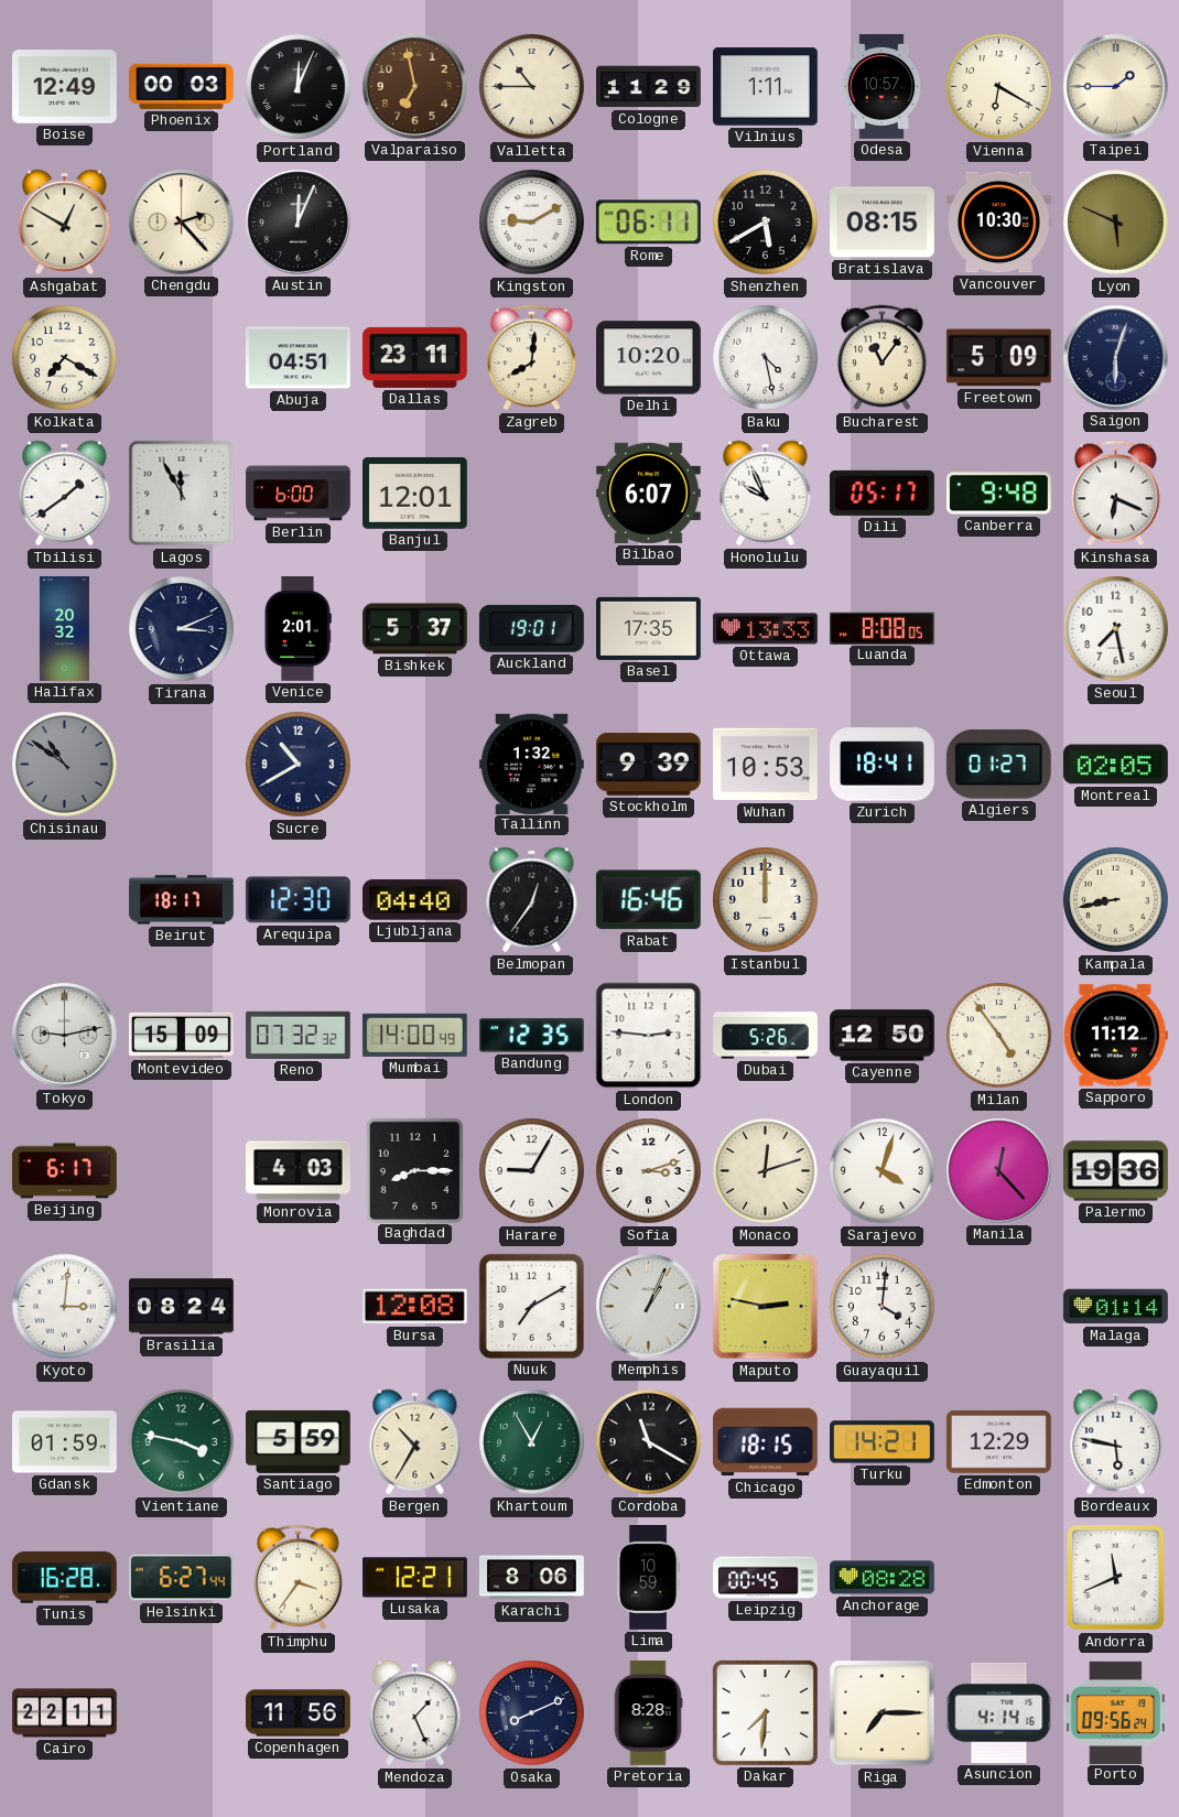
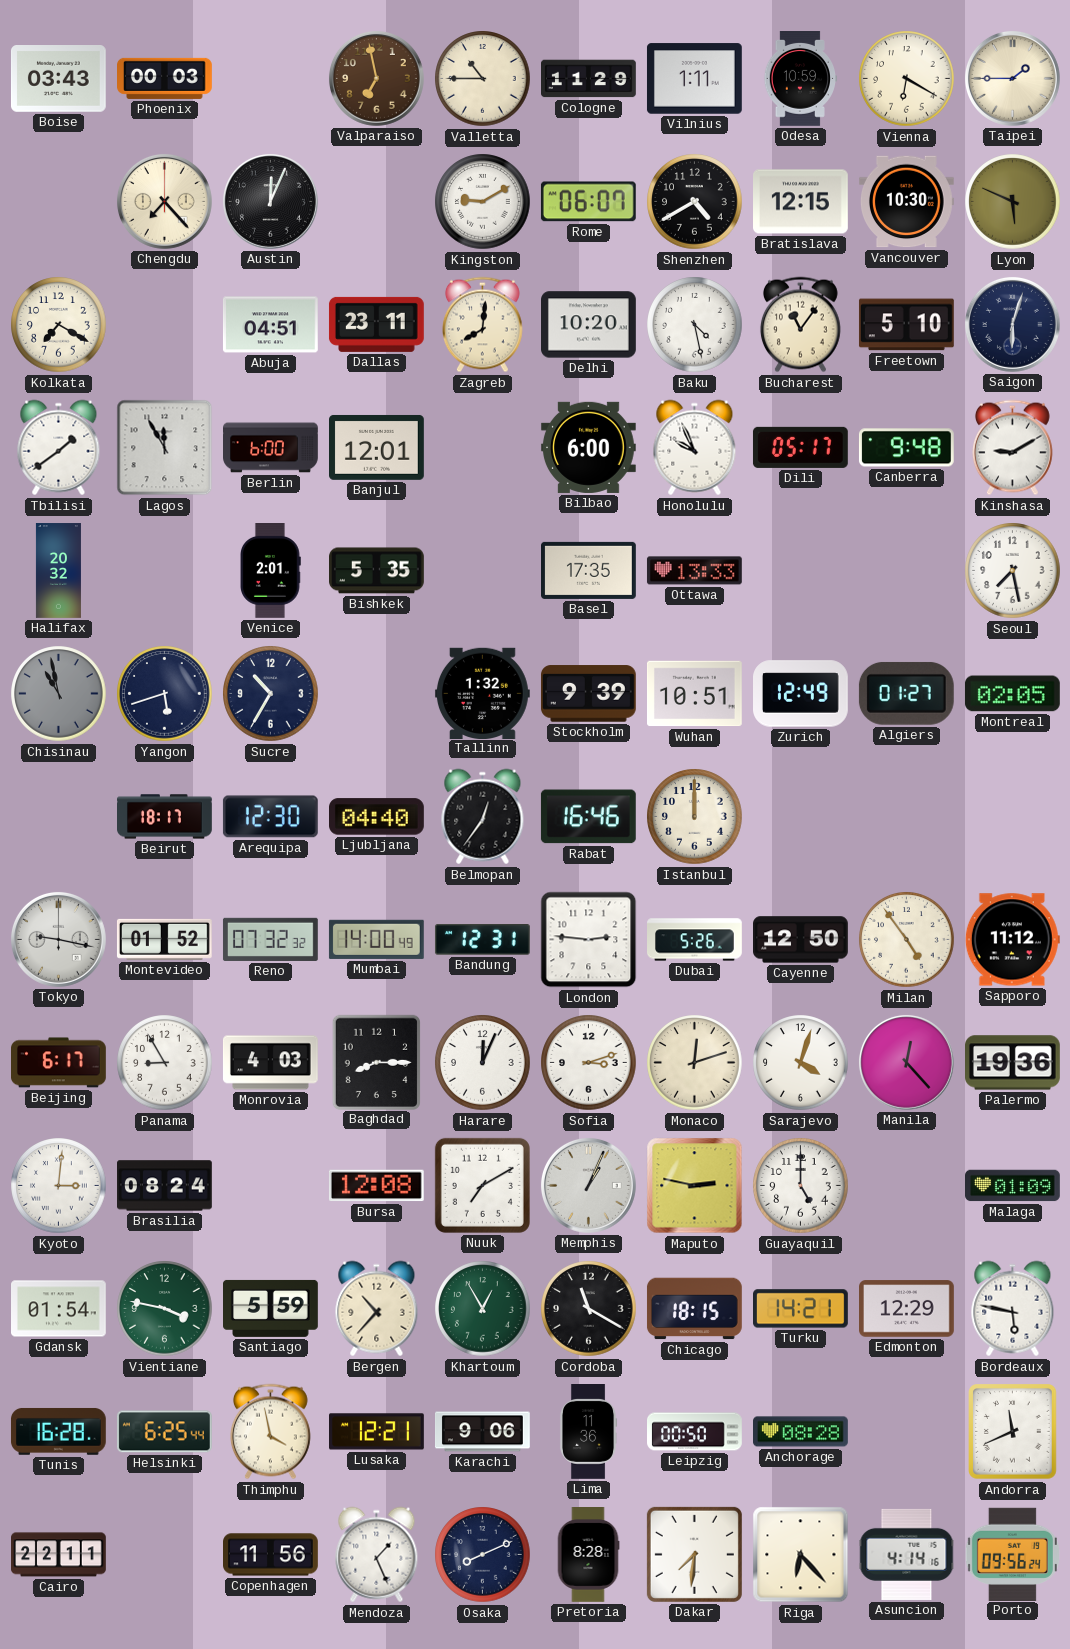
Boise: 12:49 -> 03:43 (58, 79)
Portland: 12:04 -> none (299, 87)
Odesa: 10:57 -> 10:59 (799, 79)
Ashgabat: 12:50 -> none (65, 223)
Chengdu: 2:23 -> 7:23 (164, 201)
Rome: 06:11 -> 06:07 (588, 202)
Shenzhen: 5:40 -> 4:40 (695, 202)
Bratislava: 08:15 -> 12:15 (801, 202)
Freetown: 5:09 -> 5:10 (906, 325)
Bilbao: 6:07 -> 6:00 (588, 447)
Kinshasa: 6:19 -> 9:10 (1012, 448)
Tirana: 3:11 -> none (182, 629)
Bishkek: 5:37 -> 5:35 (377, 571)
Auckland: 19:01 -> none (531, 628)
Luanda: 8:08 -> none (881, 628)
Chisinau: 10:51 -> 10:58 (59, 694)
Yangon: none -> 5:42 (165, 694)
Sucre: 10:40 -> 10:35 (271, 694)
Wuhan: 10:53 -> 10:51 (695, 694)
Zurich: 18:41 -> 12:49 (801, 694)
Kampala: 8:43 -> none (1116, 900)
Tokyo: 9:13 -> 9:17 (58, 939)
Montevideo: 15:09 -> 01:52 (164, 939)
Bandung: 12:35 -> 12:31 (482, 940)
Panama: none -> 8:55 (165, 1063)
Harare: 9:05 -> 12:04 (483, 1063)
Guayaquil: 4:01 -> 5:00 (801, 1186)
Malaga: 01:14 -> 01:09 (1013, 1186)
Gdansk: 01:59 -> 01:54 (59, 1309)
Bergen: 10:35 -> 10:37 (377, 1309)
Helsinki: 6:27 -> 6:25 (164, 1432)
Thimphu: 3:36 -> 3:58 (270, 1432)
Karachi: 8:06 -> 9:06 (483, 1432)
Lima: 10:59 -> 11:36 (588, 1432)
Leipzig: 00:45 -> 00:50 (695, 1432)
Riga: 7:15 -> 6:23 (801, 1555)
